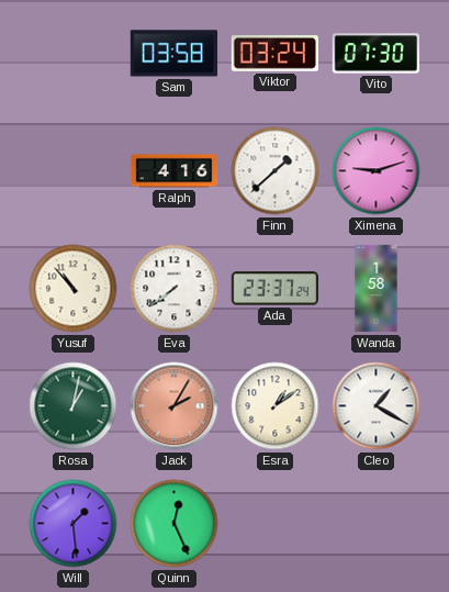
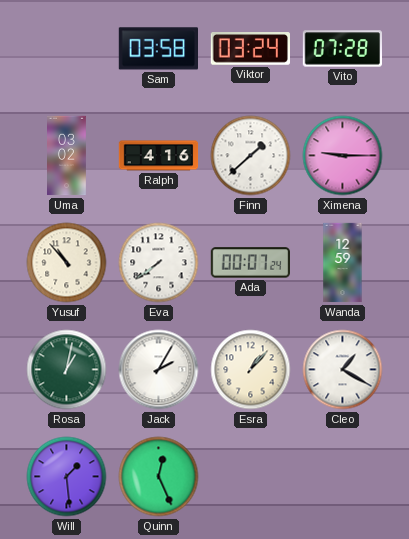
Vito: 07:30 -> 07:28 (343, 49)
Uma: none -> 03:02 (67, 156)
Ximena: 9:12 -> 9:15 (343, 156)
Ada: 23:37 -> 00:07 (250, 263)
Wanda: 1:58 -> 12:59 (343, 263)
Jack dial: salmon -> white (159, 370)
Esra: 1:09 -> 1:07 (251, 370)
